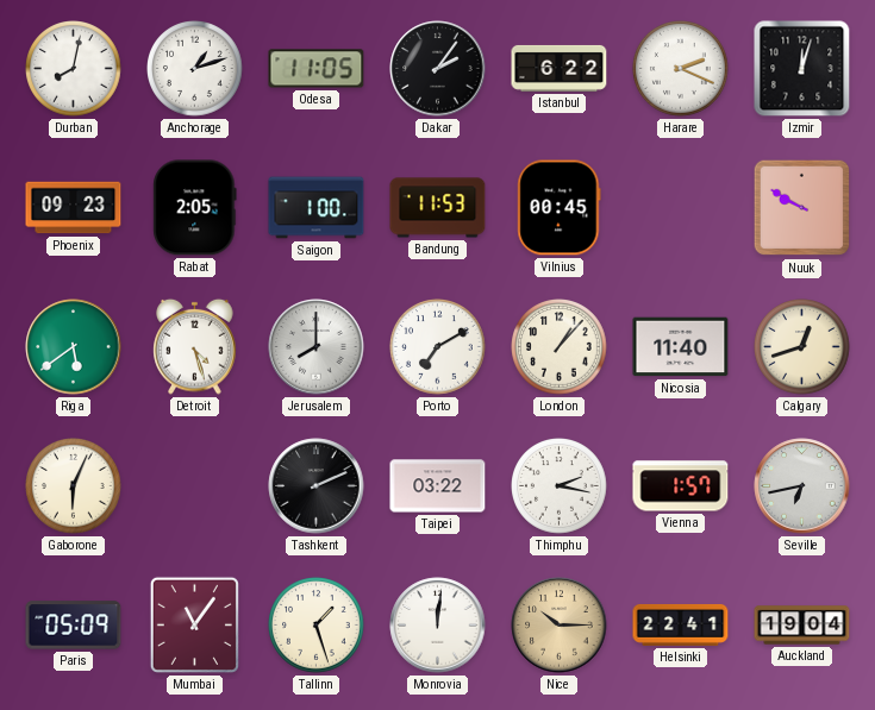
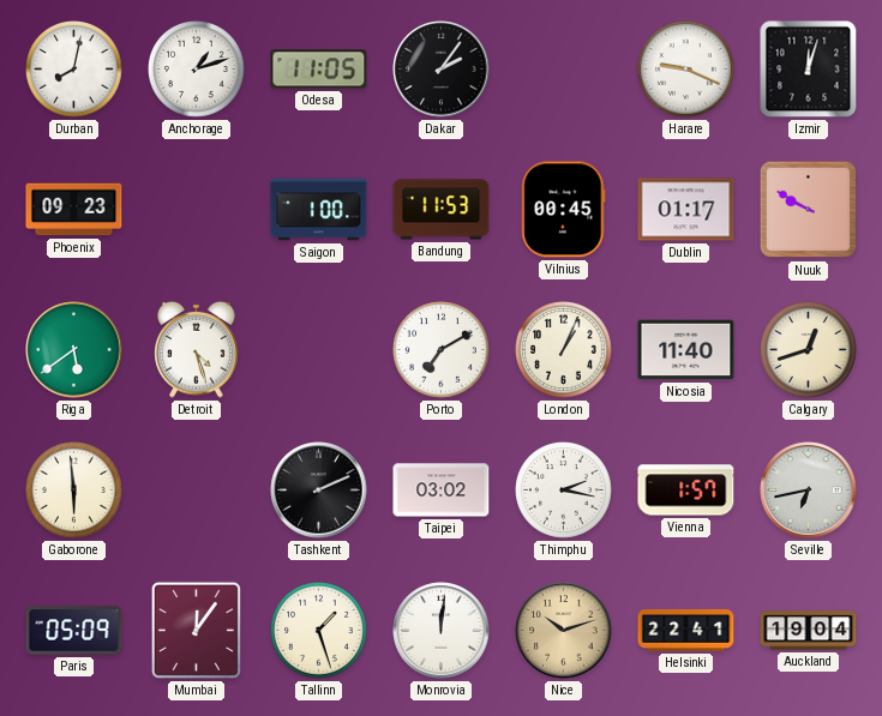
Istanbul: 6:22 -> none (560, 68)
Harare: 2:19 -> 9:19 (686, 70)
Rabat: 2:05 -> none (195, 208)
Dublin: none -> 01:17 (686, 210)
Jerusalem: 8:00 -> none (317, 347)
London: 1:07 -> 1:04 (564, 350)
Gaborone: 6:04 -> 5:59 (74, 491)
Taipei: 03:22 -> 03:02 (442, 491)
Mumbai: 11:06 -> 12:06 (196, 630)
Nice: 10:15 -> 10:12 (564, 631)
